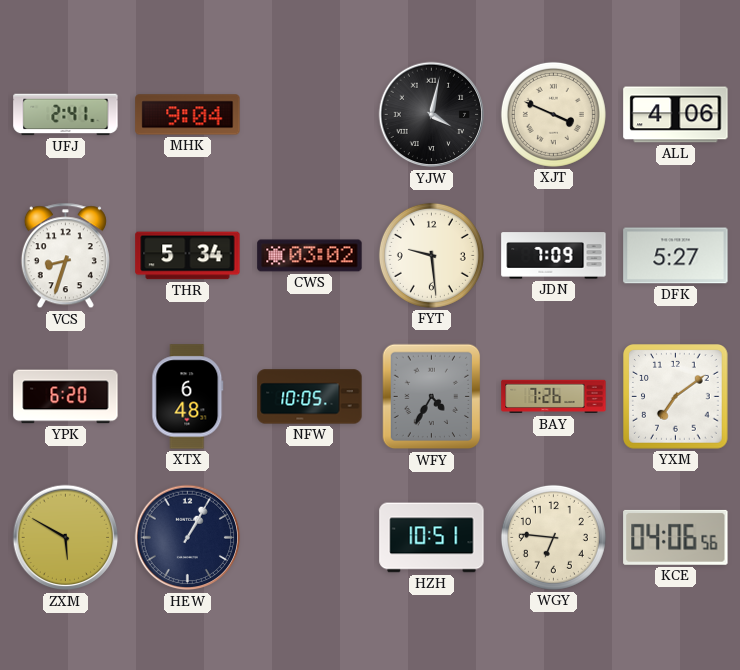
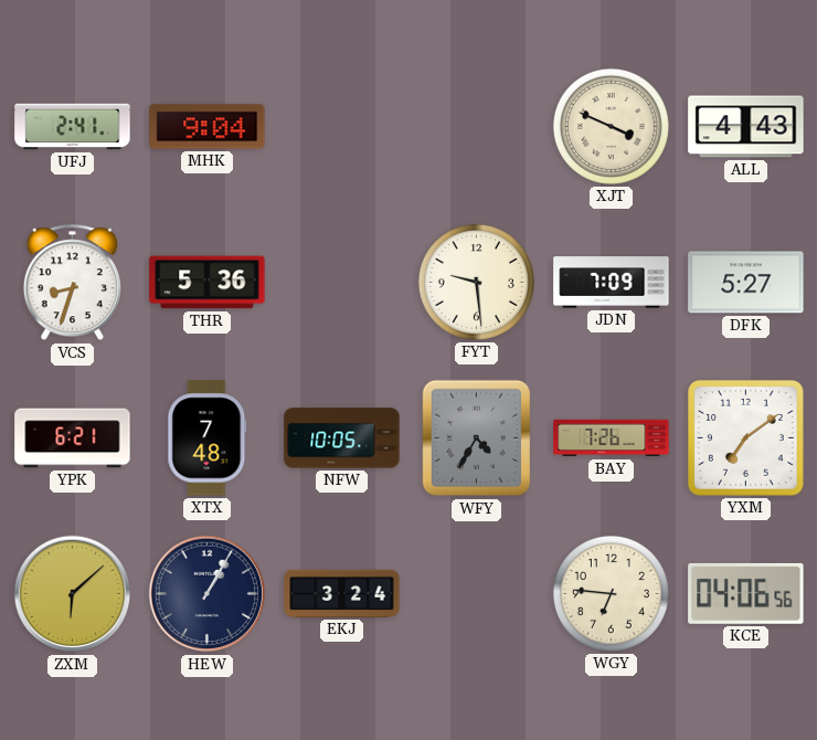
YJW: 4:02 -> none (432, 115)
ALL: 4:06 -> 4:43 (746, 127)
THR: 5:34 -> 5:36 (208, 283)
CWS: 03:02 -> none (310, 256)
YPK: 6:20 -> 6:21 (73, 438)
XTX: 6:48 -> 7:48 (208, 438)
ZXM: 5:50 -> 6:08 (73, 594)
EKJ: none -> 3:24 (342, 593)
HZH: 10:51 -> none (432, 538)
